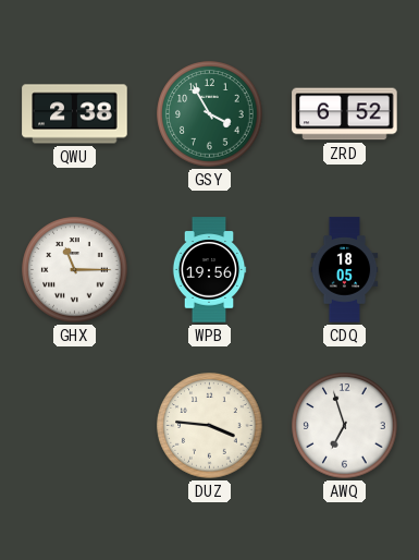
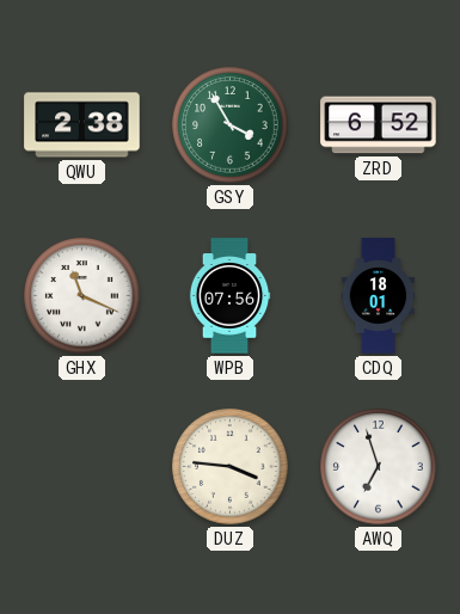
GHX: 11:15 -> 11:19 (82, 296)
WPB: 19:56 -> 07:56 (229, 296)
CDQ: 18:05 -> 18:01 (379, 296)
